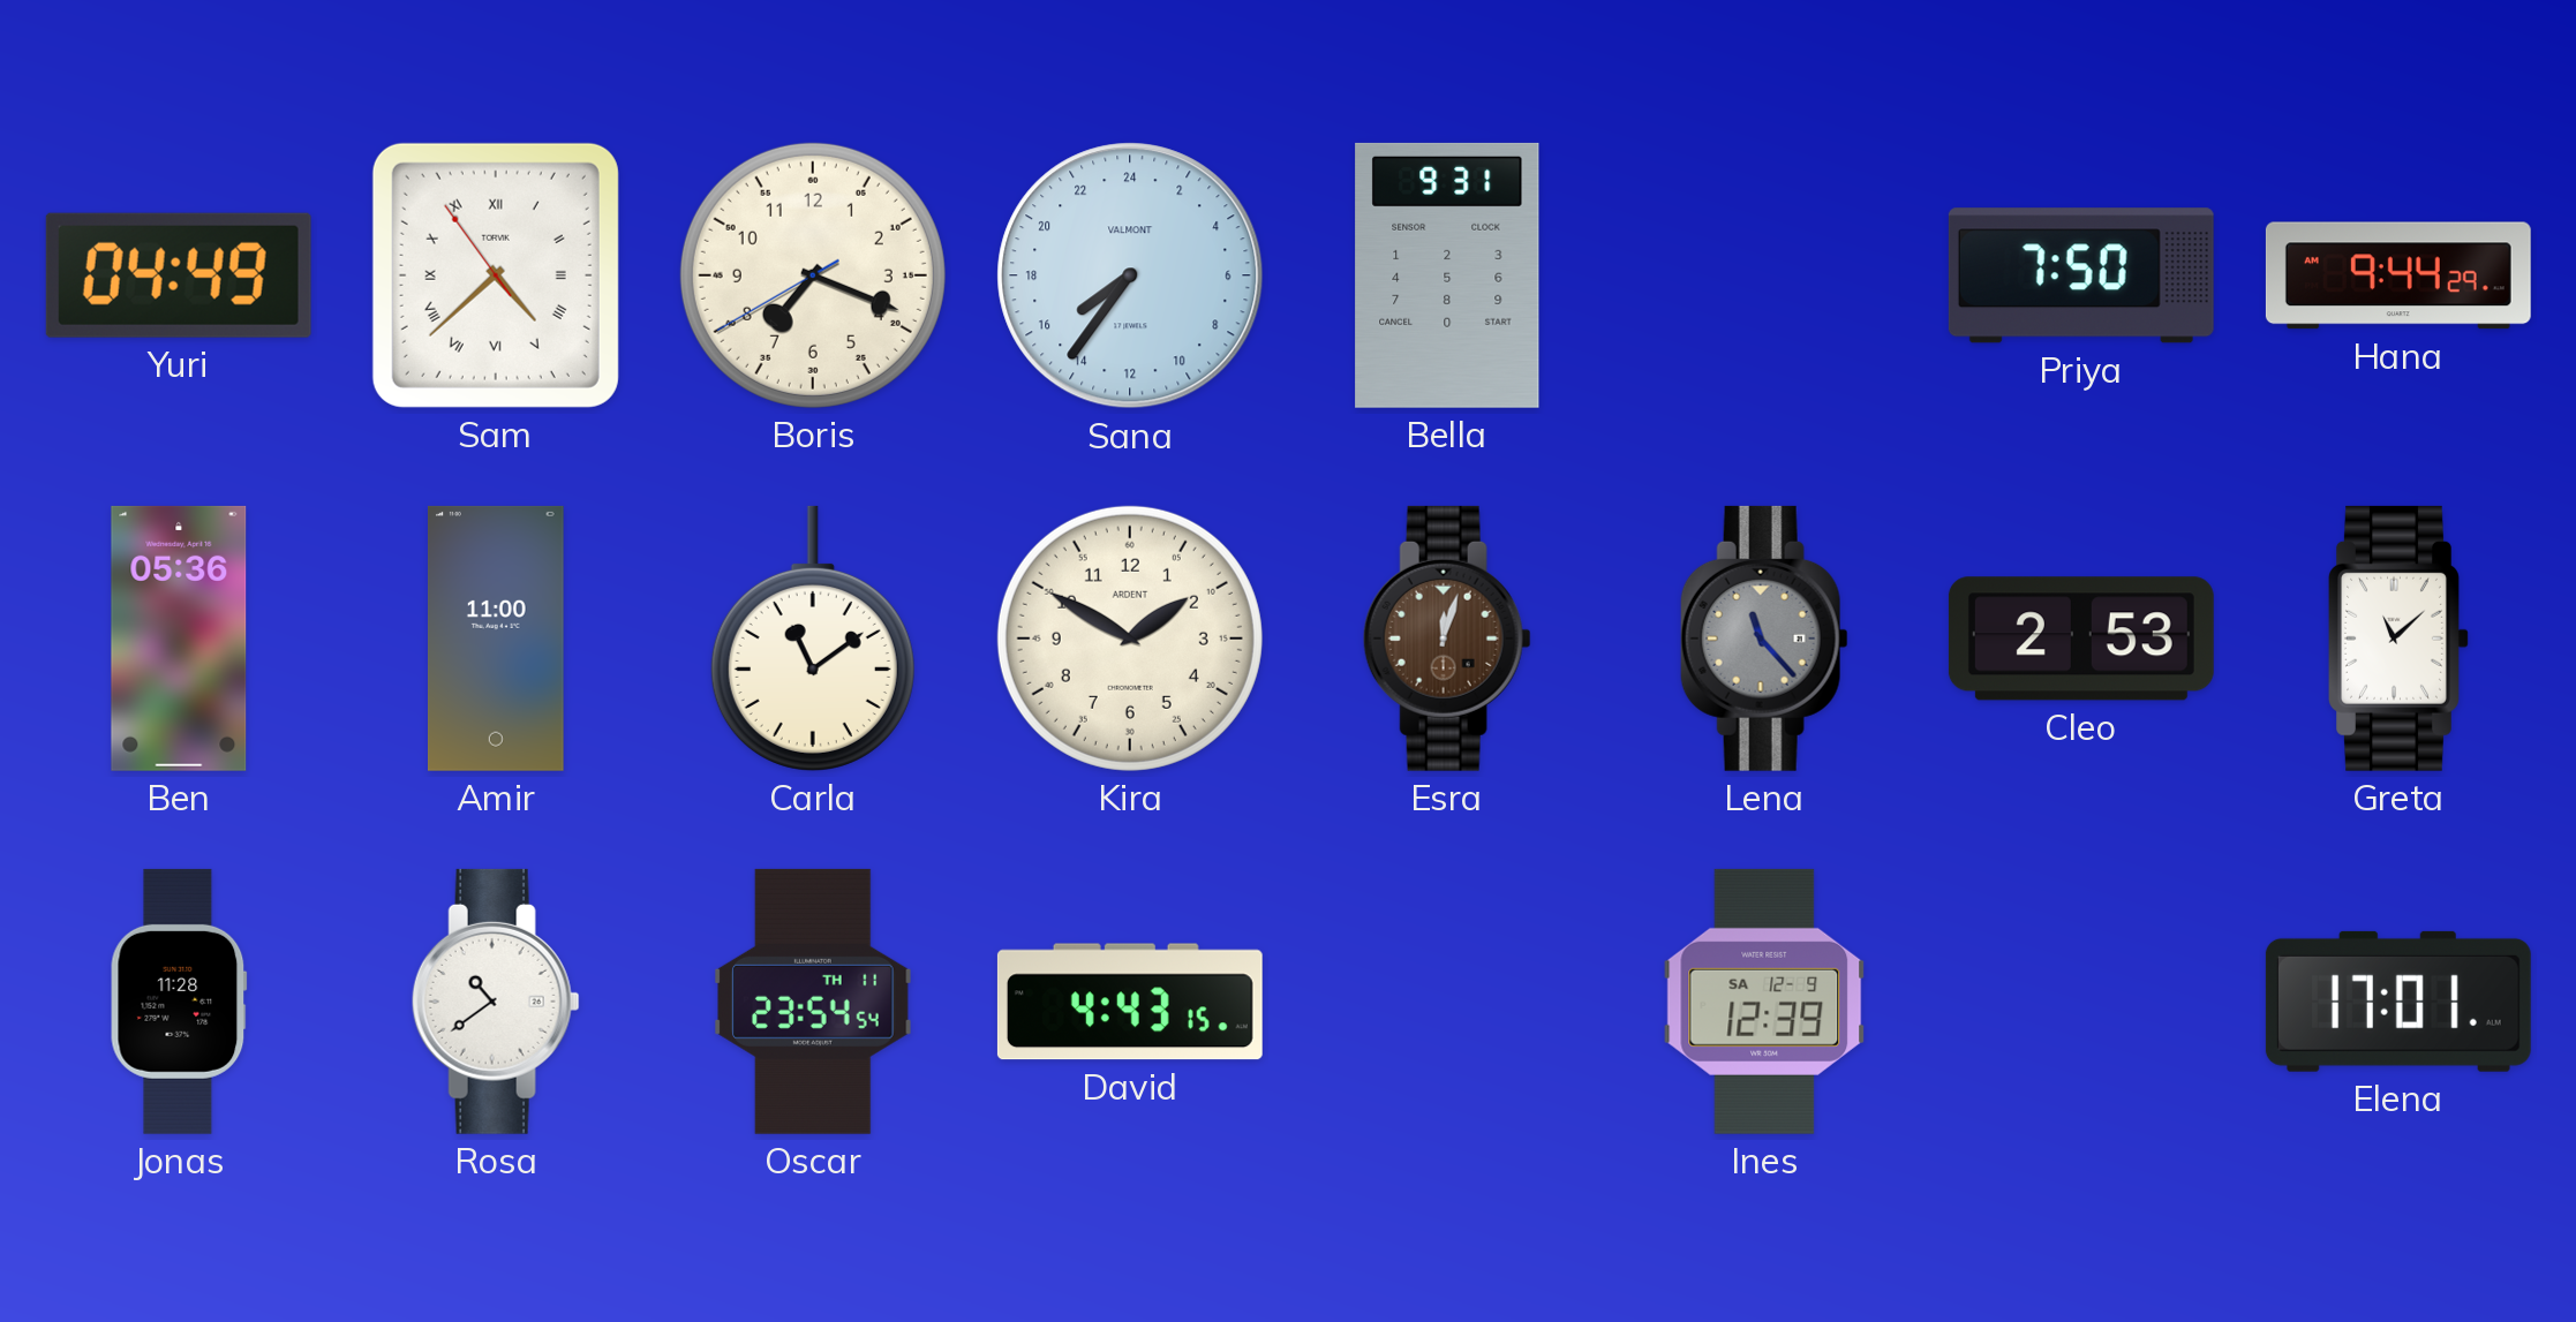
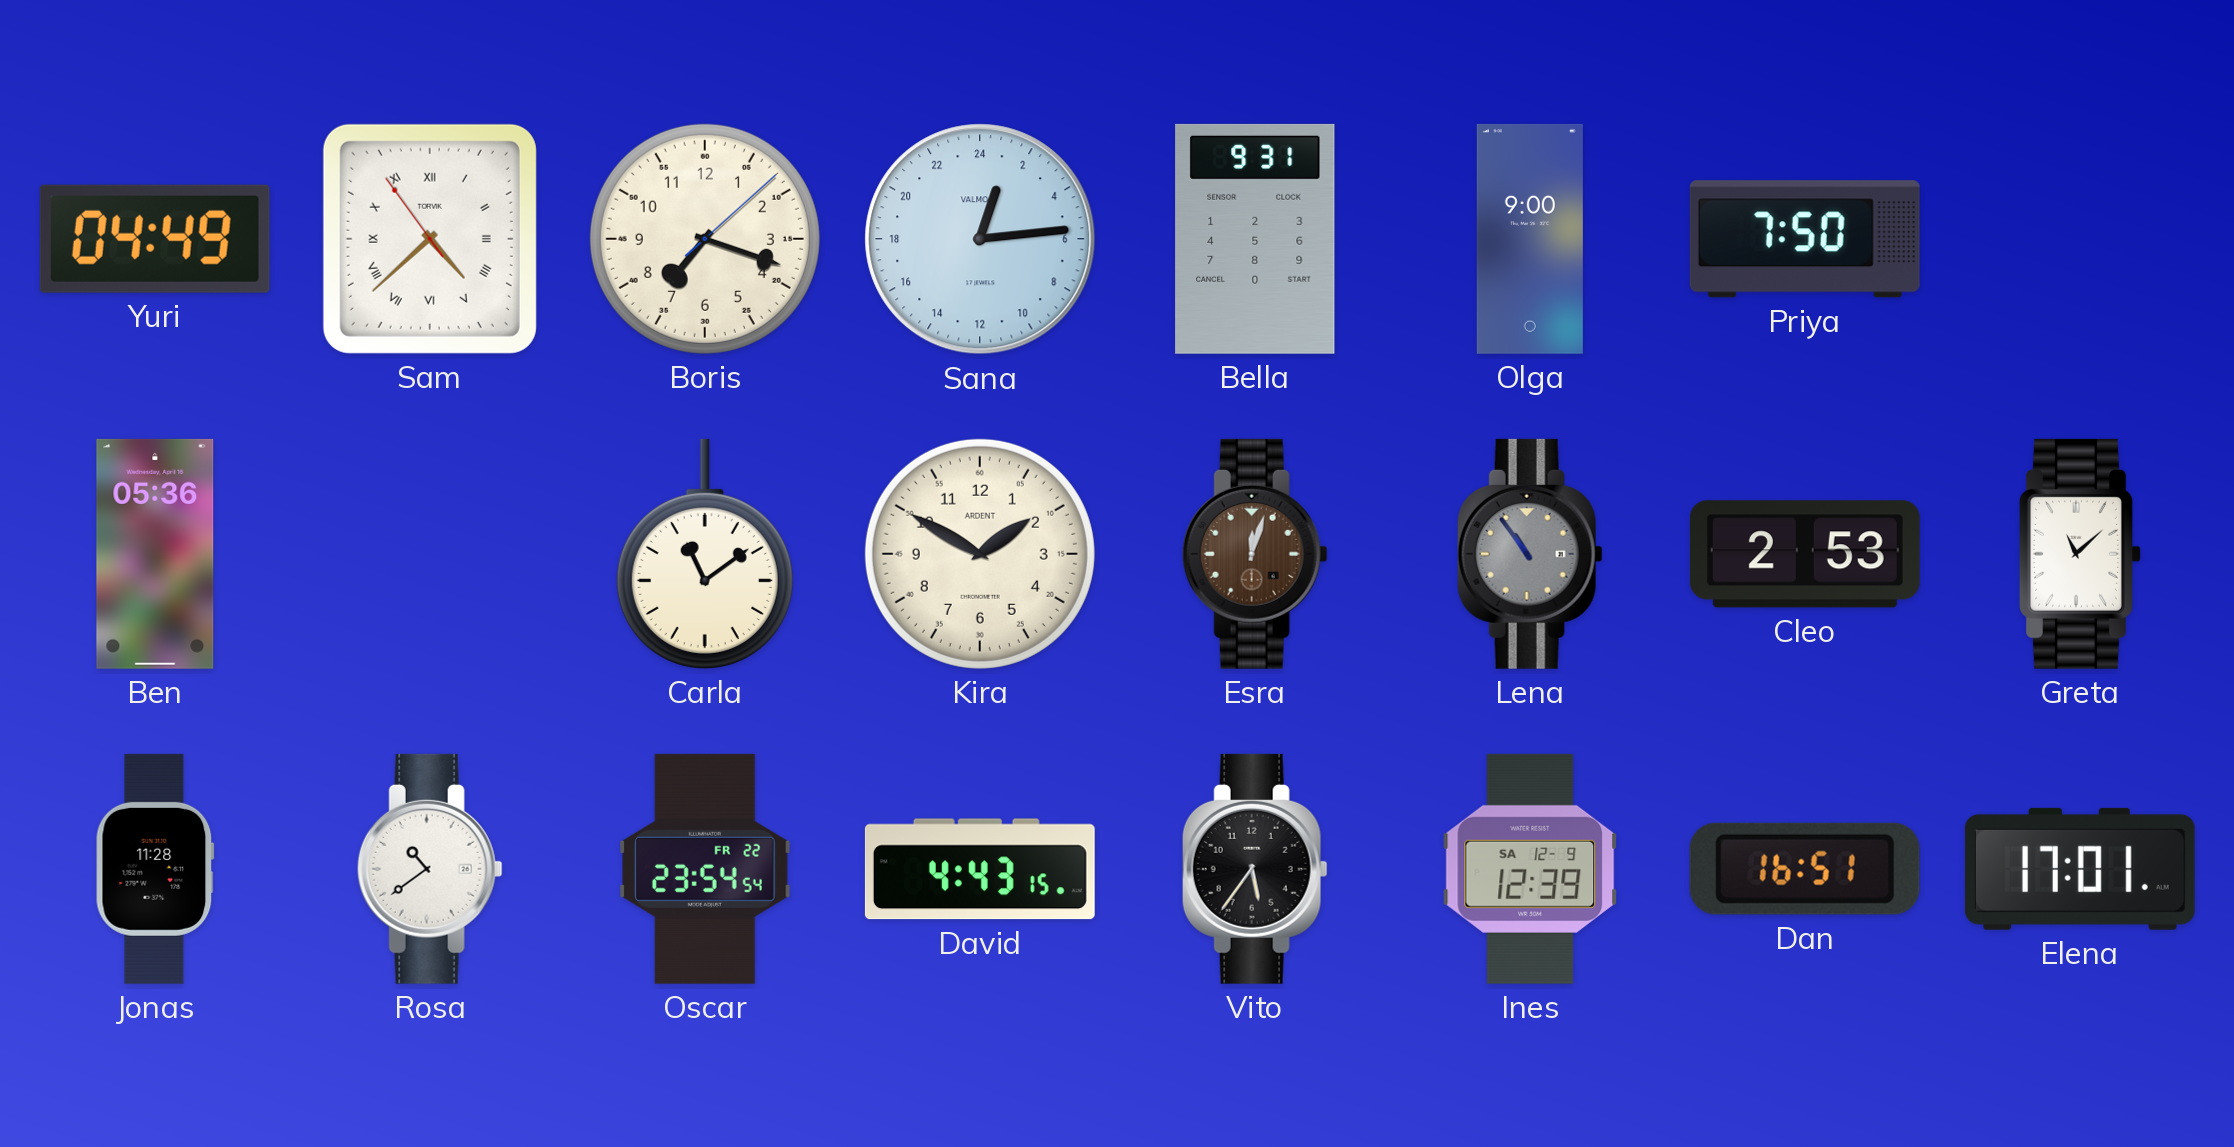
Boris: 7:18:40 -> 7:18:08 (705, 239)
Sana: 15:36 -> 1:14 (980, 239)
Olga: none -> 9:00 (1530, 239)
Hana: 9:44 -> none (2398, 275)
Amir: 11:00 -> none (497, 639)
Lena: 11:23 -> 10:54 (1530, 554)
Oscar date: TH 11 -> FR 22 (706, 869)
Vito: none -> 5:36 (1255, 869)
Dan: none -> 16:51 (1805, 869)
